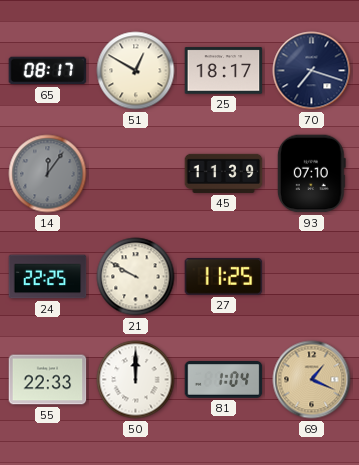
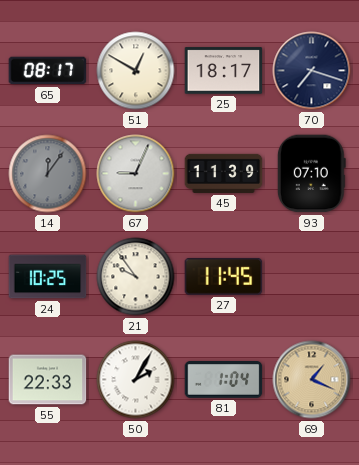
67: none -> 9:04 (136, 174)
24: 22:25 -> 10:25 (48, 277)
21: 9:50 -> 9:54 (136, 277)
27: 11:25 -> 11:45 (224, 276)
50: 12:00 -> 2:05 (136, 380)
